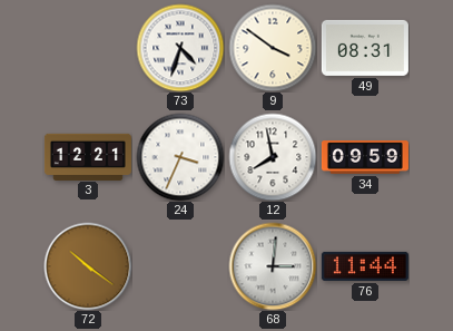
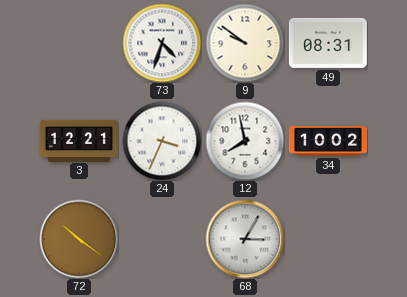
9: 3:51 -> 9:51 (245, 43)
34: 09:59 -> 10:02 (328, 141)
68: 3:01 -> 3:05 (245, 239)
76: 11:44 -> none (365, 266)
